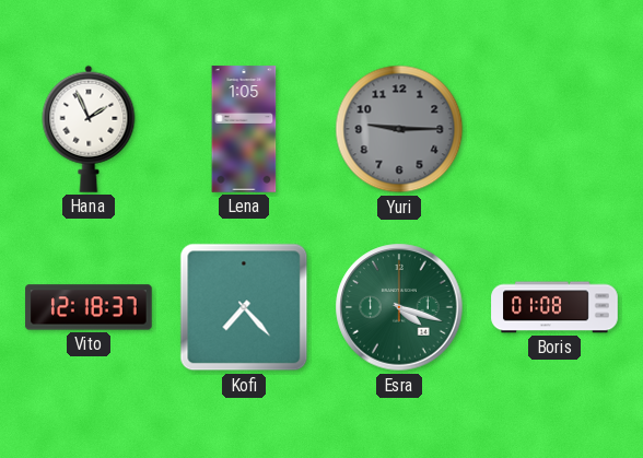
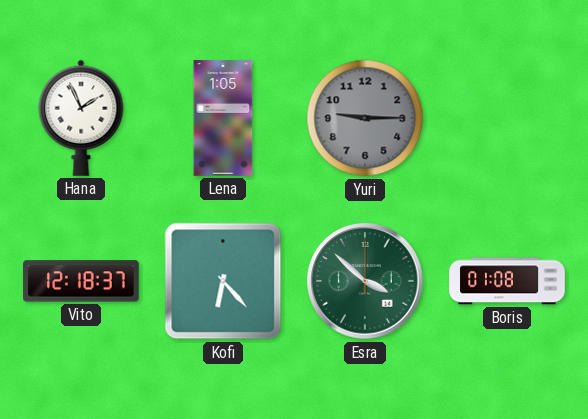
Kofi: 7:23 -> 6:23 (223, 281)
Esra: 4:18 -> 3:52 (365, 281)
